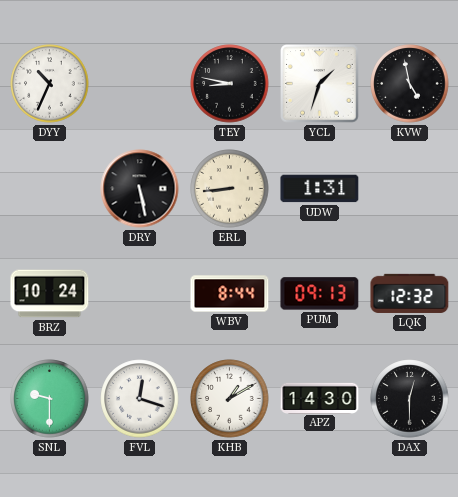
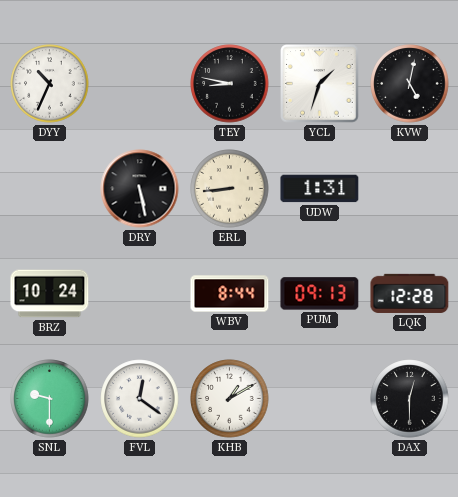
KVW: 4:58 -> 5:02 (410, 84)
LQK: 12:32 -> 12:28 (410, 293)
FVL: 12:18 -> 12:21 (140, 399)
APZ: 14:30 -> none (320, 398)
